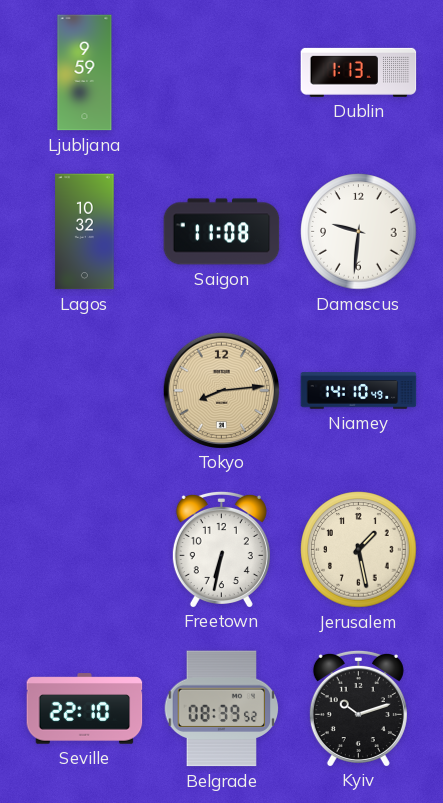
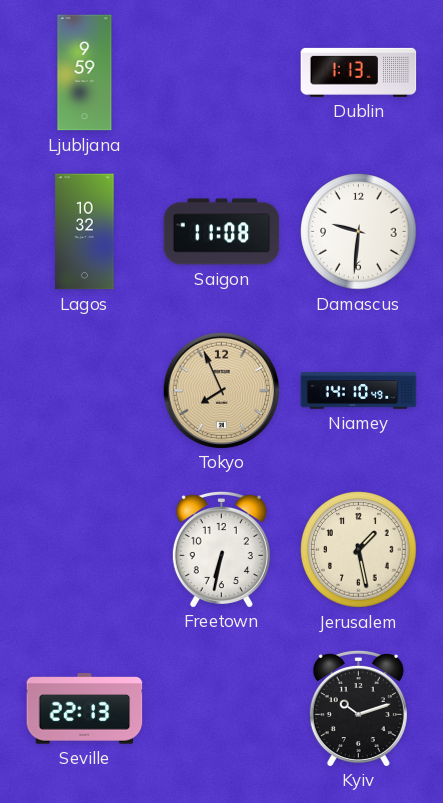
Tokyo: 8:14 -> 7:56 (221, 390)
Seville: 22:10 -> 22:13 (85, 709)
Belgrade: 08:39 -> none (222, 709)
